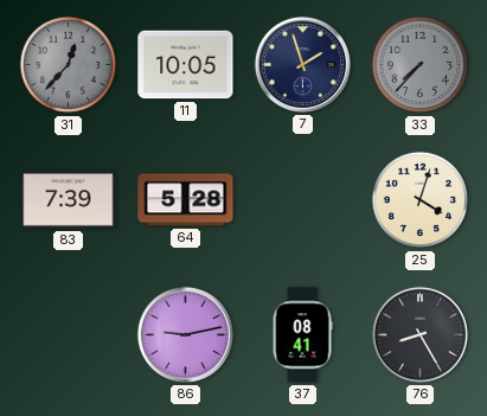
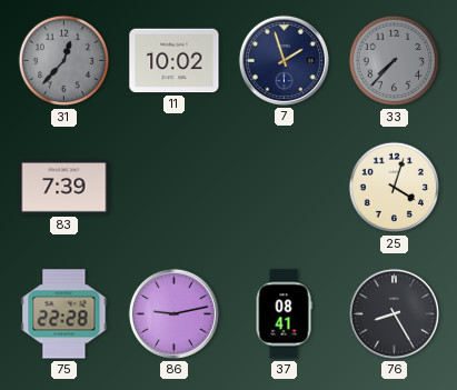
11: 10:05 -> 10:02 (175, 61)
64: 5:28 -> none (186, 200)
75: none -> 22:28 (64, 314)
